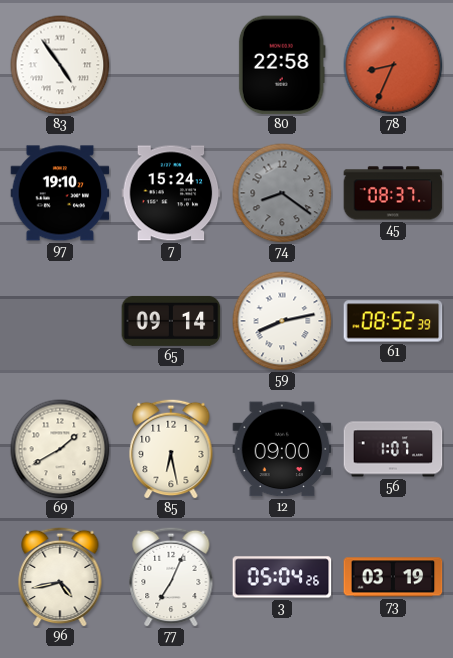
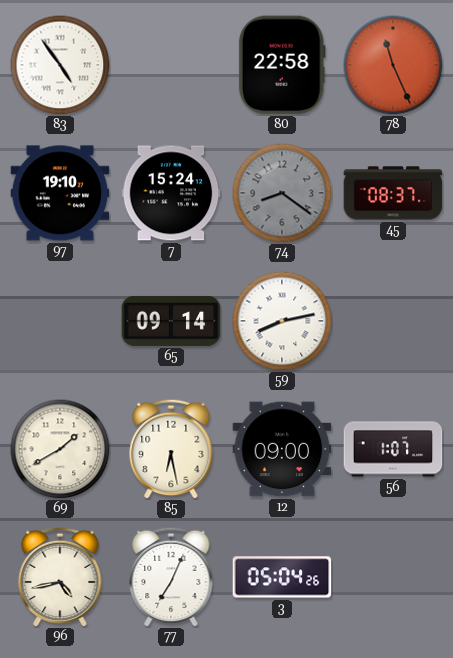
78: 8:34 -> 11:26 (393, 65)
61: 08:52 -> none (393, 321)
73: 03:19 -> none (393, 577)
